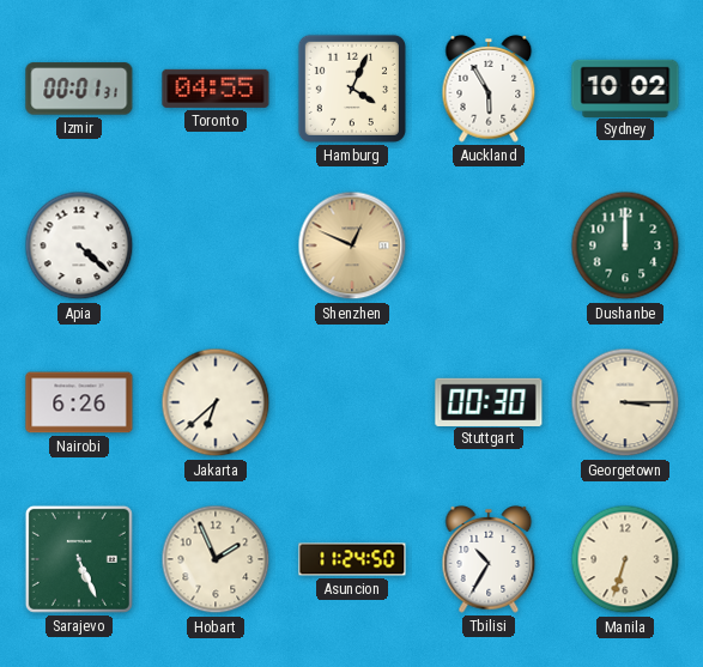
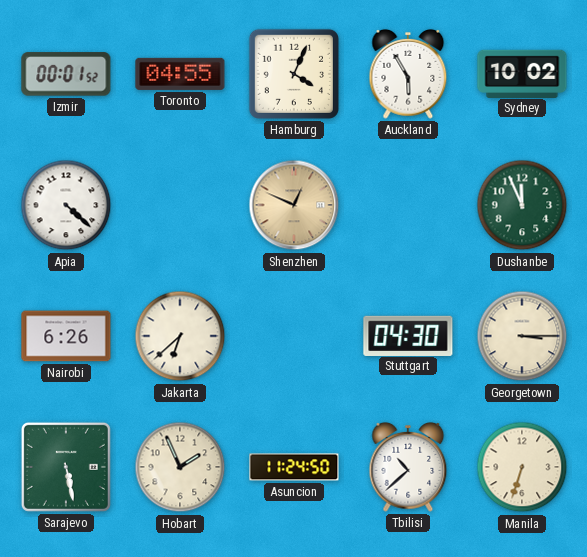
Izmir: 00:01:31 -> 00:01:52 (66, 74)
Dushanbe: 12:00 -> 11:56 (522, 205)
Stuttgart: 00:30 -> 04:30 (408, 335)
Sarajevo: 5:26 -> 5:28 (66, 467)
Tbilisi: 10:35 -> 10:38 (408, 467)
